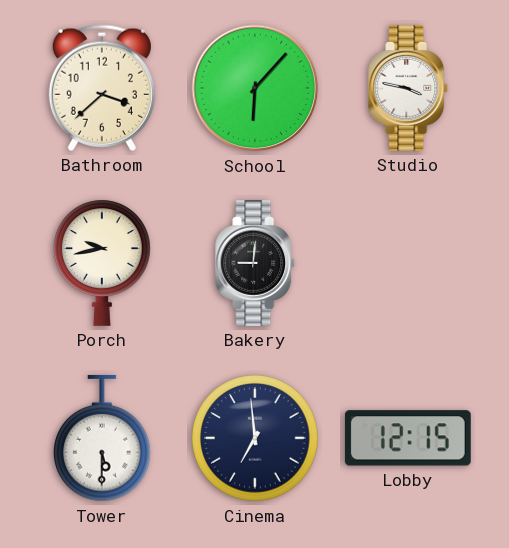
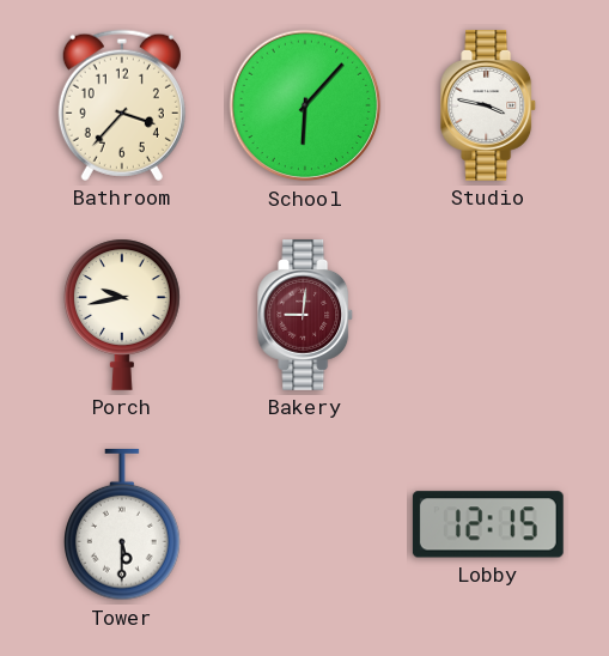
Bathroom: 3:38 -> 3:37 (122, 105)
Bakery dial: black -> burgundy (306, 315)
Cinema: 6:59 -> none (255, 438)
